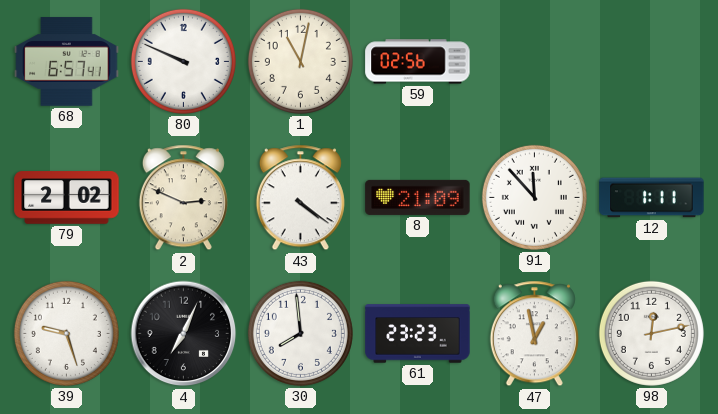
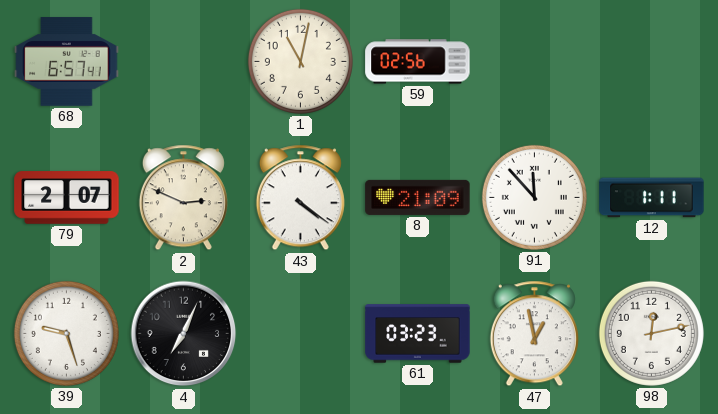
80: 9:49 -> none (183, 61)
79: 2:02 -> 2:07 (67, 198)
30: 7:59 -> none (300, 333)
61: 23:23 -> 03:23 (418, 334)
